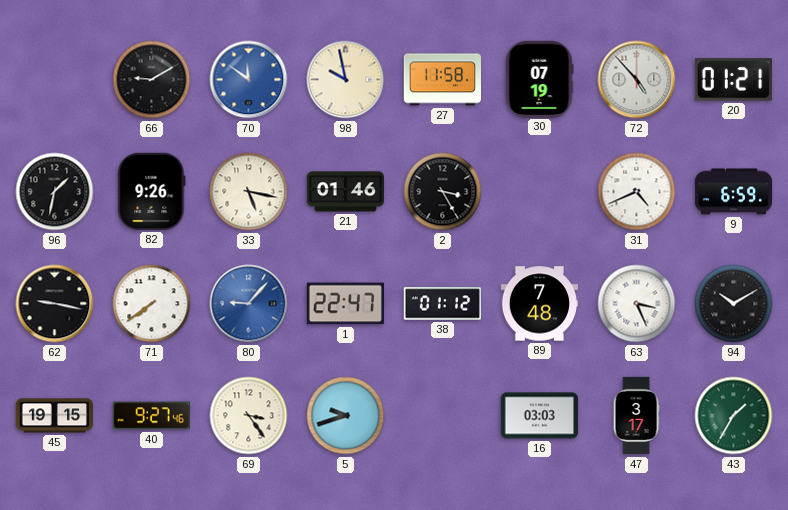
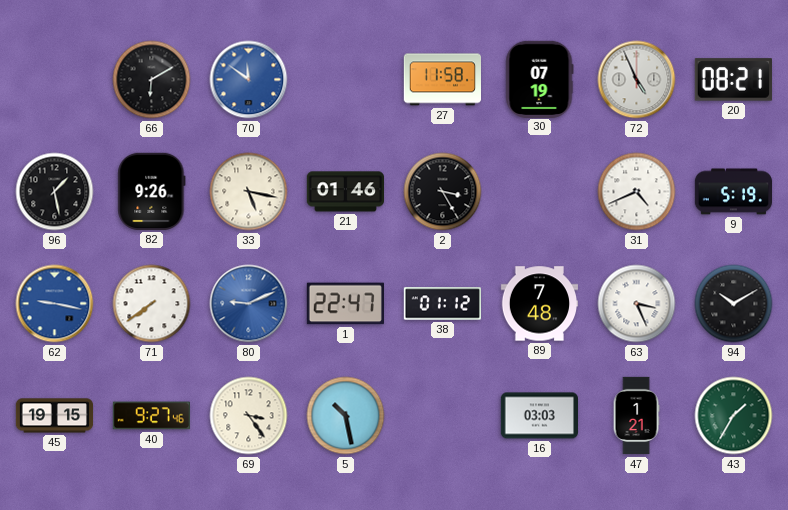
66: 9:10 -> 6:10 (152, 80)
98: 9:58 -> none (346, 80)
72: 4:53 -> 4:56 (637, 80)
20: 01:21 -> 08:21 (733, 80)
96: 1:32 -> 1:28 (55, 192)
9: 6:59 -> 5:19 (734, 192)
62 dial: black -> blue (55, 304)
80: 9:07 -> 9:11 (249, 304)
5: 9:42 -> 10:28 (346, 416)
47: 3:17 -> 1:21 (636, 416)
